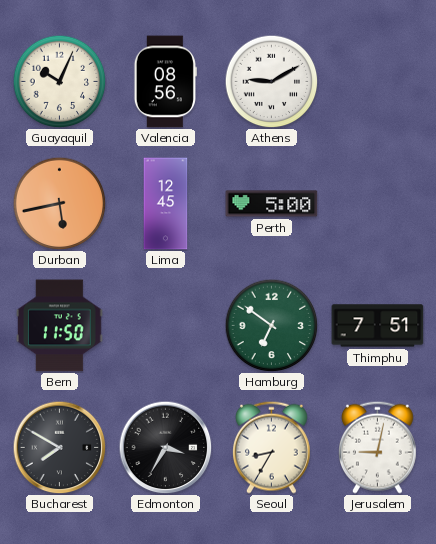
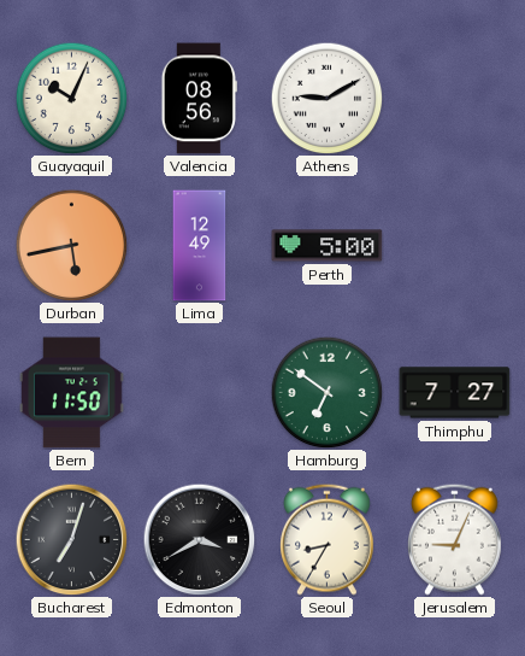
Lima: 12:45 -> 12:49 (200, 246)
Thimphu: 7:51 -> 7:27 (455, 393)
Bucharest: 7:50 -> 7:03 (71, 539)
Edmonton: 3:35 -> 3:40 (199, 539)
Jerusalem: 9:02 -> 9:04 (455, 539)
